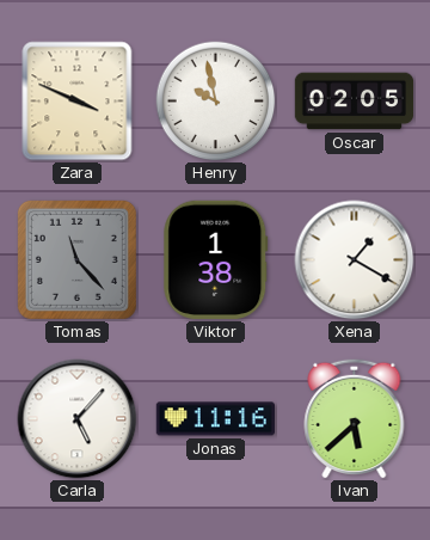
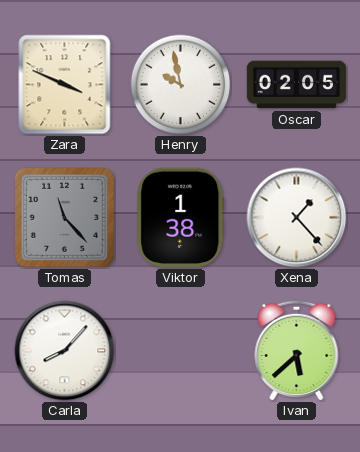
Xena: 1:20 -> 1:23 (297, 218)
Carla: 5:07 -> 8:07 (65, 351)
Jonas: 11:16 -> none (215, 419)
